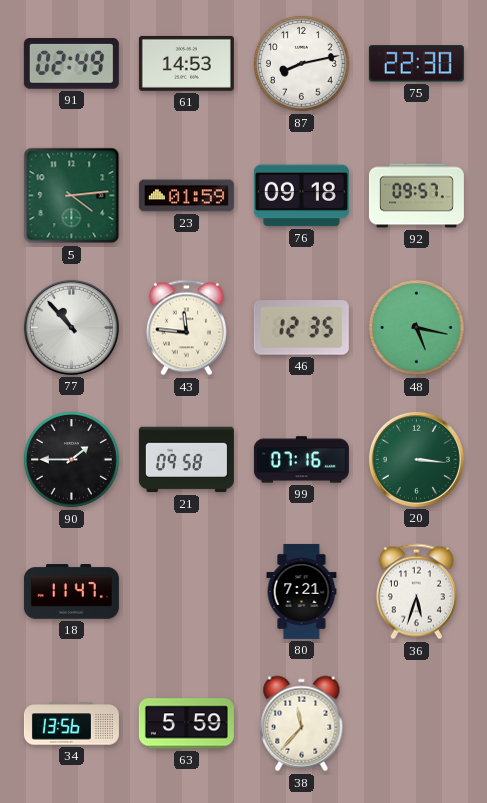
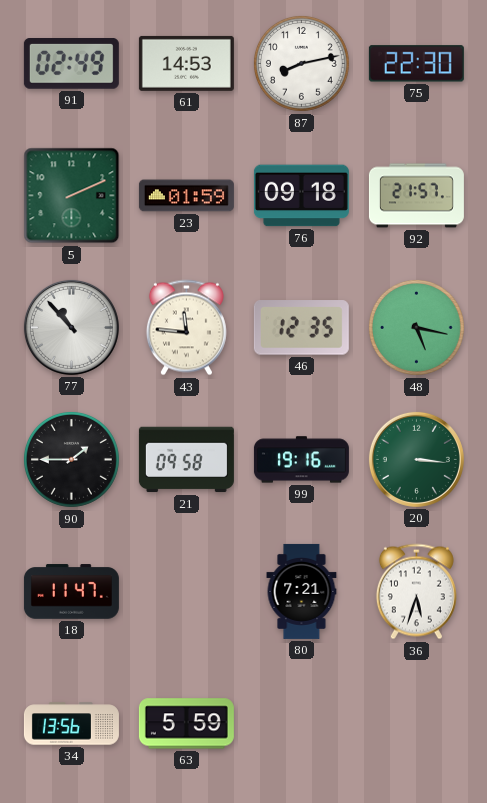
5: 4:14 -> 2:11 (72, 196)
92: 09:57 -> 21:57 (416, 196)
99: 07:16 -> 19:16 (301, 460)
38: 11:37 -> none (302, 724)
